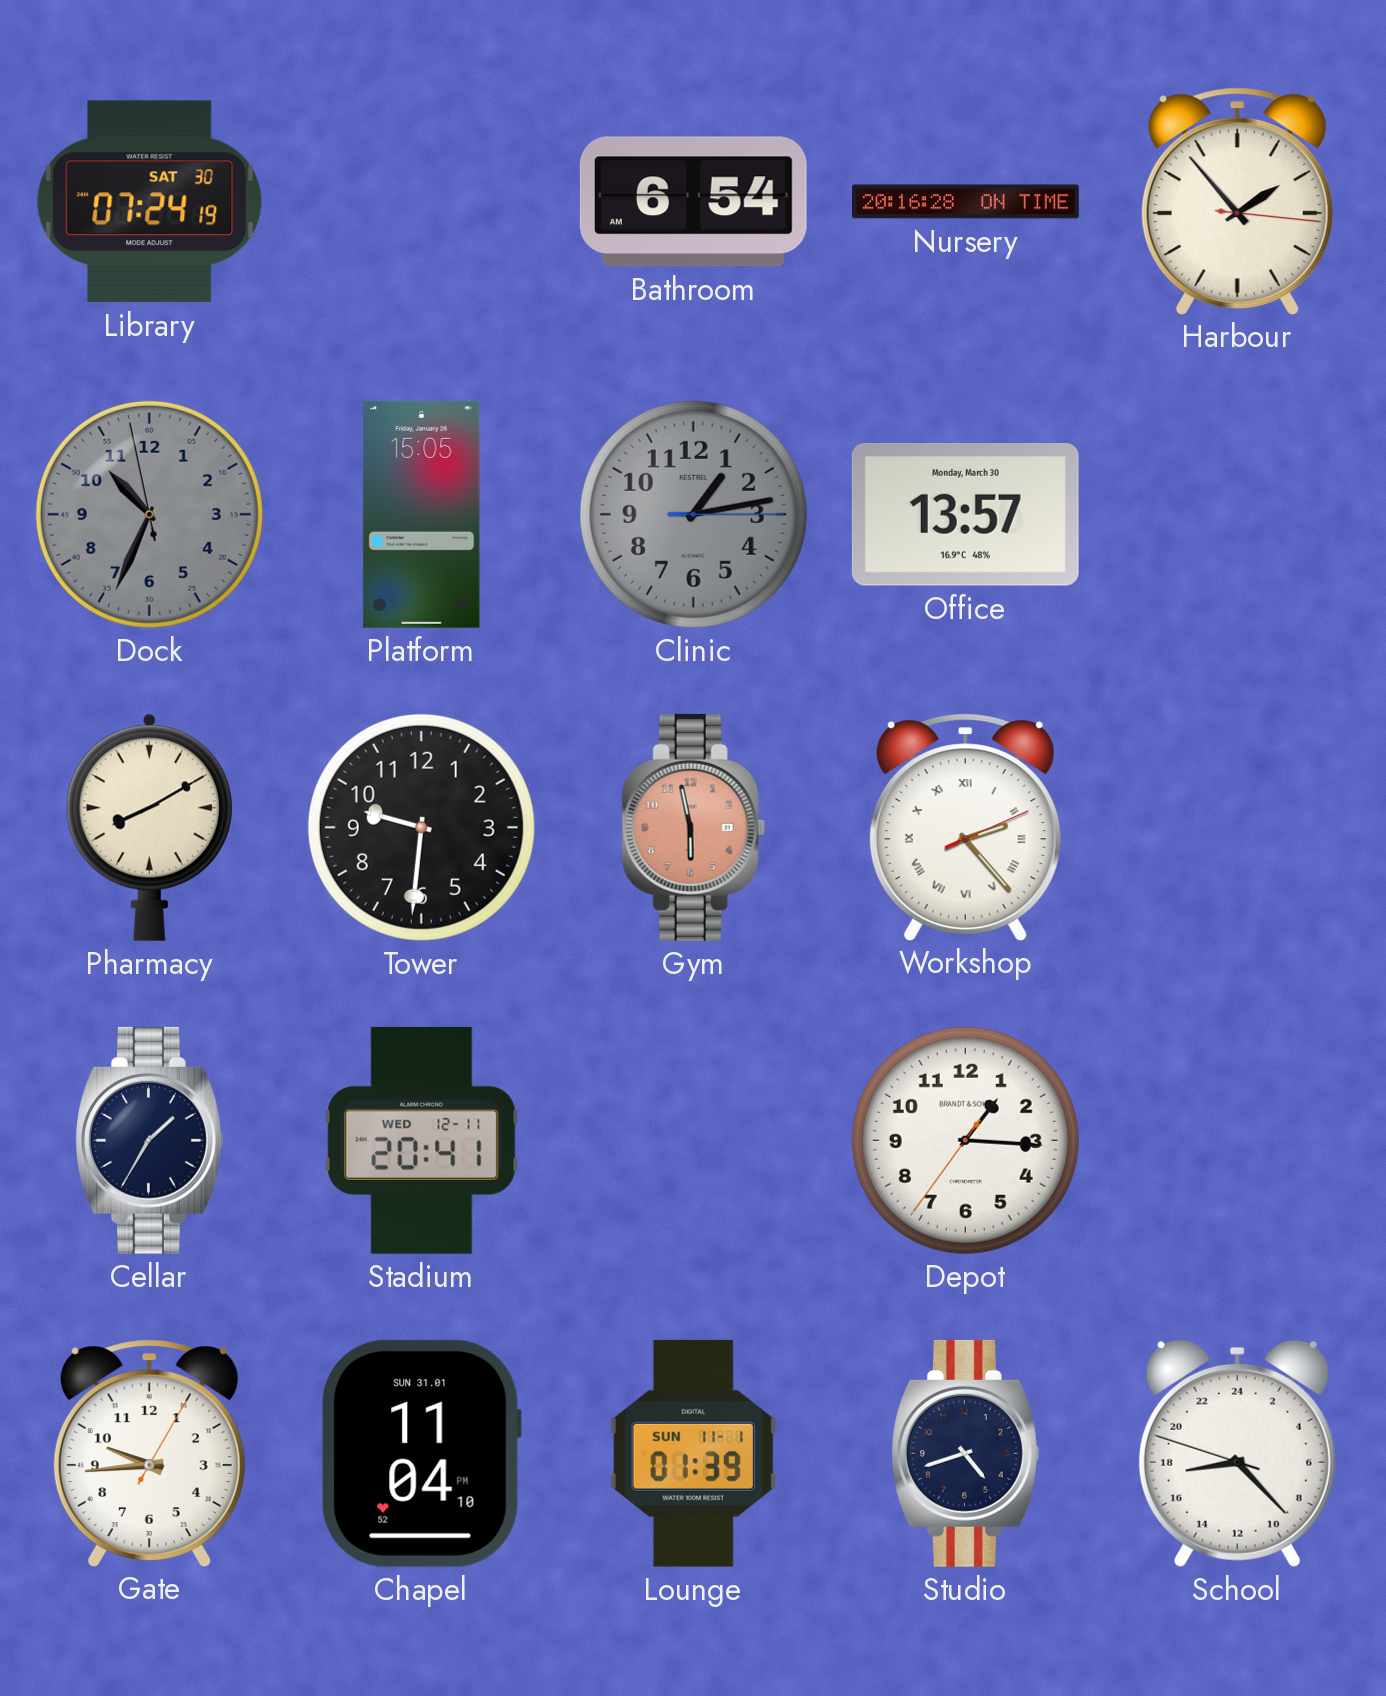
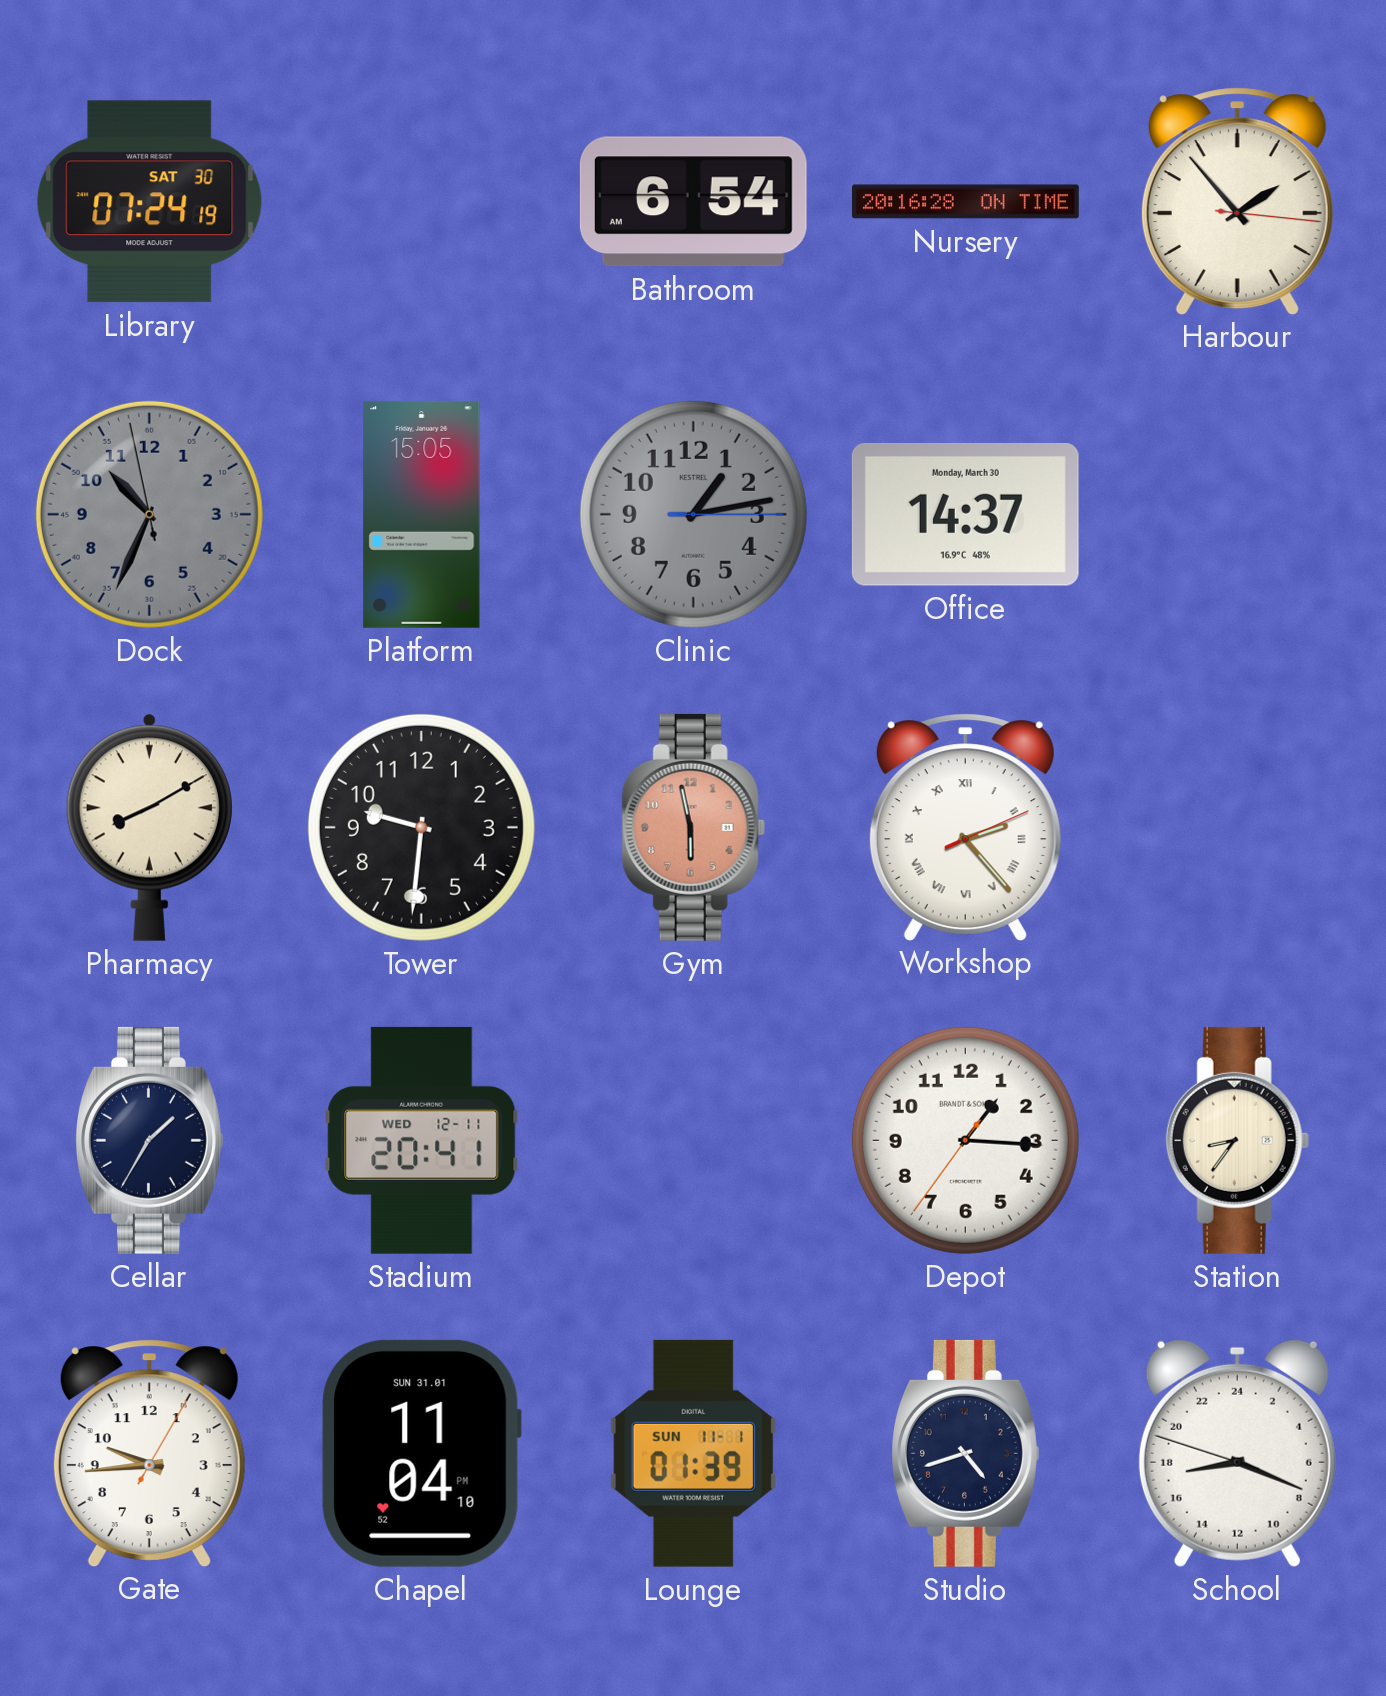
Office: 13:57 -> 14:37 (965, 515)
Station: none -> 8:36 (1237, 1140)
School: 17:22 -> 17:18 (1237, 1453)
